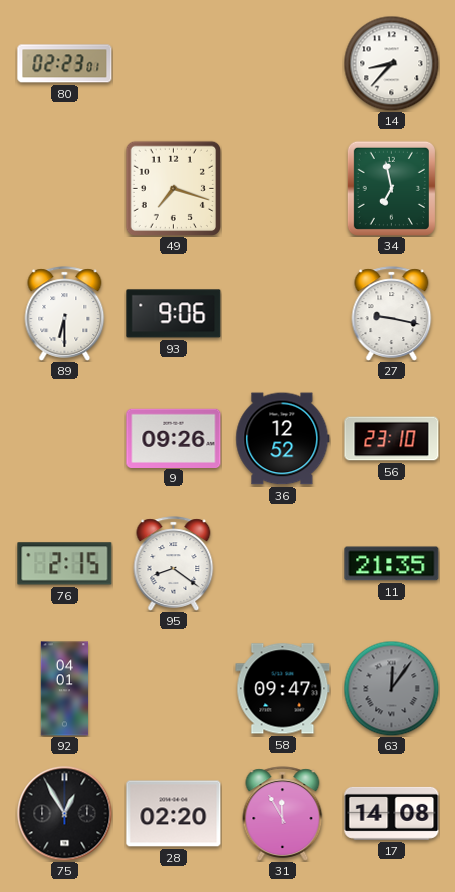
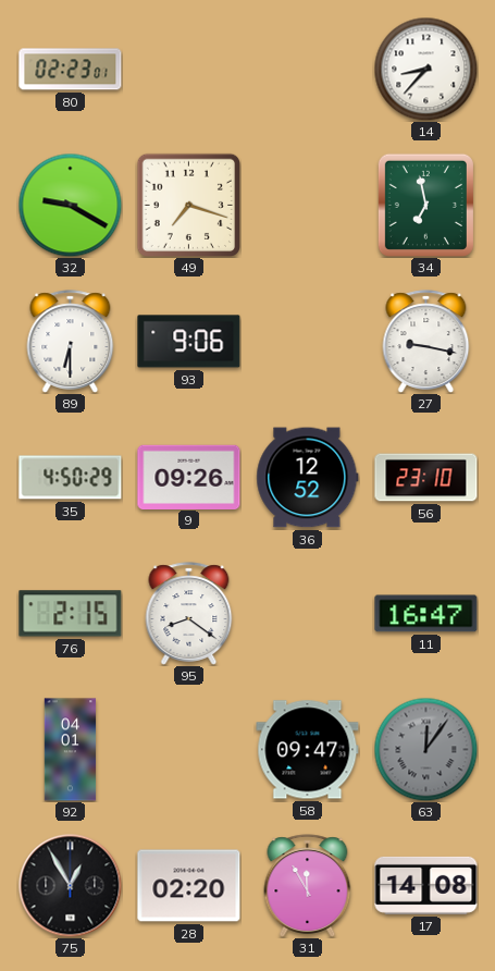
32: none -> 9:20 (70, 205)
35: none -> 4:50 (71, 478)
11: 21:35 -> 16:47 (426, 614)
